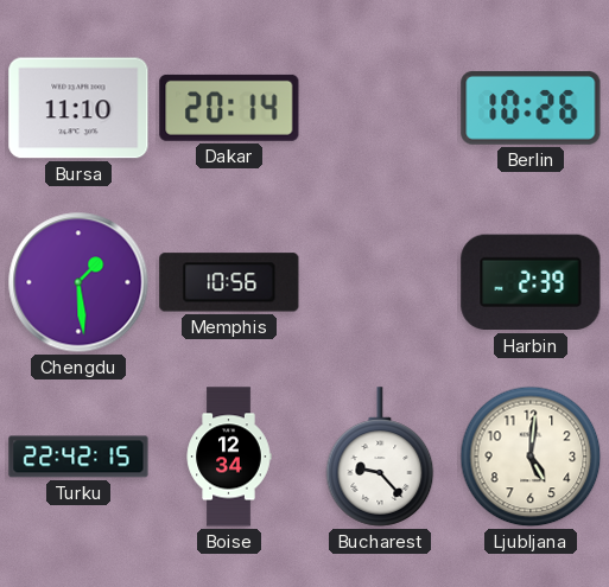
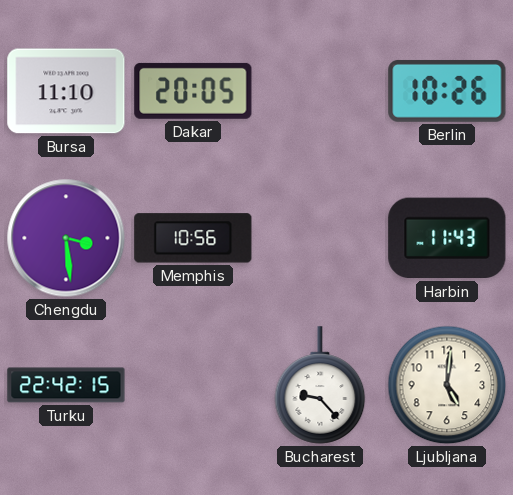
Dakar: 20:14 -> 20:05 (193, 91)
Chengdu: 1:29 -> 3:29 (66, 238)
Harbin: 2:39 -> 11:43 (447, 238)
Boise: 12:34 -> none (229, 457)
